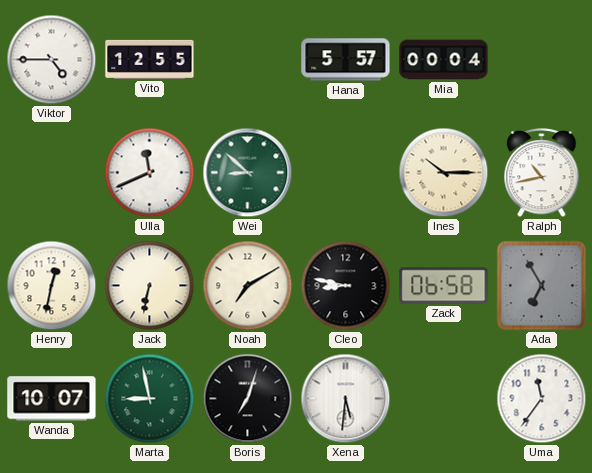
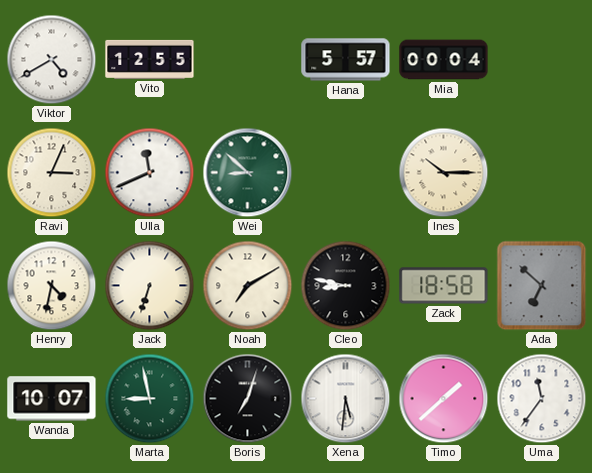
Viktor: 4:45 -> 4:40 (52, 60)
Ravi: none -> 3:04 (52, 173)
Ralph: 10:43 -> none (542, 174)
Henry: 12:32 -> 4:32 (52, 286)
Jack: 6:32 -> 6:33 (150, 286)
Zack: 06:58 -> 18:58 (444, 286)
Ada: 6:55 -> 6:52 (542, 286)
Timo: none -> 1:38 (444, 399)
